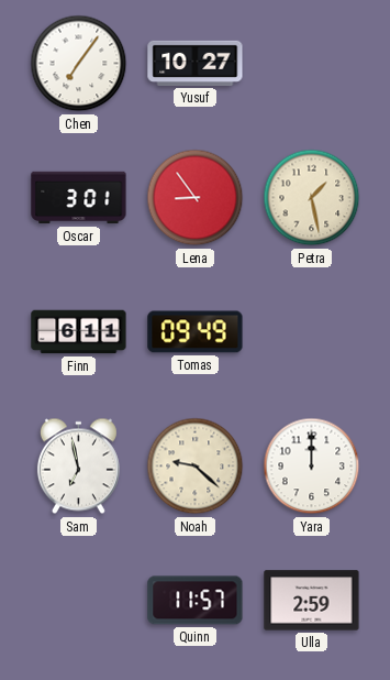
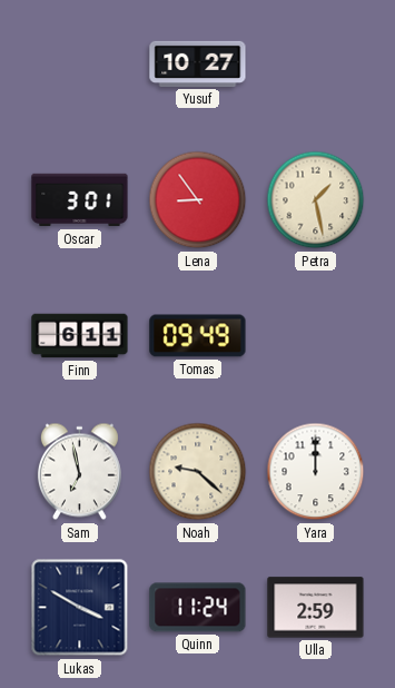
Chen: 7:06 -> none (79, 64)
Lukas: none -> 3:50 (80, 608)
Quinn: 11:57 -> 11:24 (198, 608)
